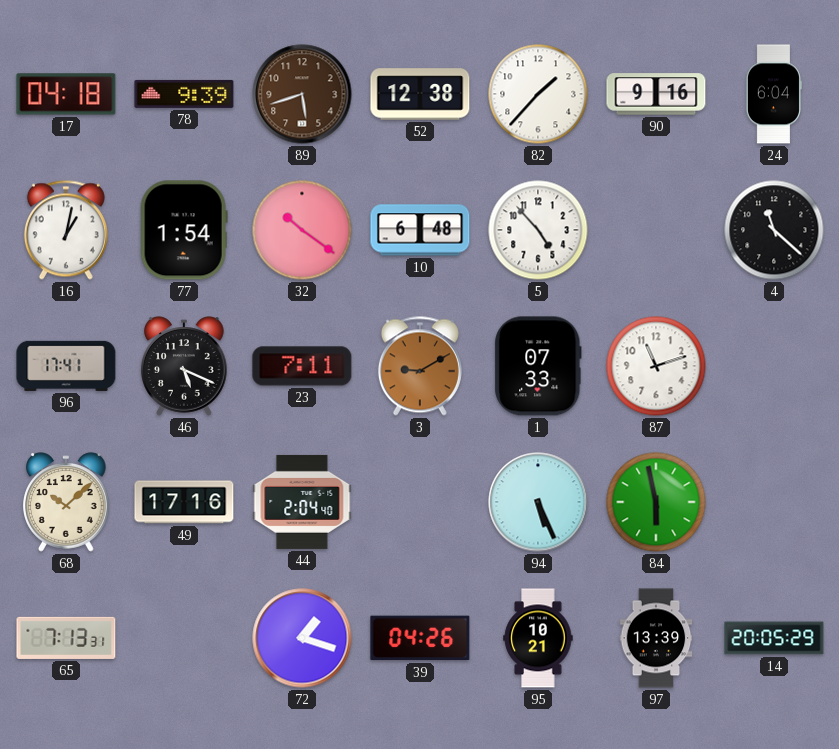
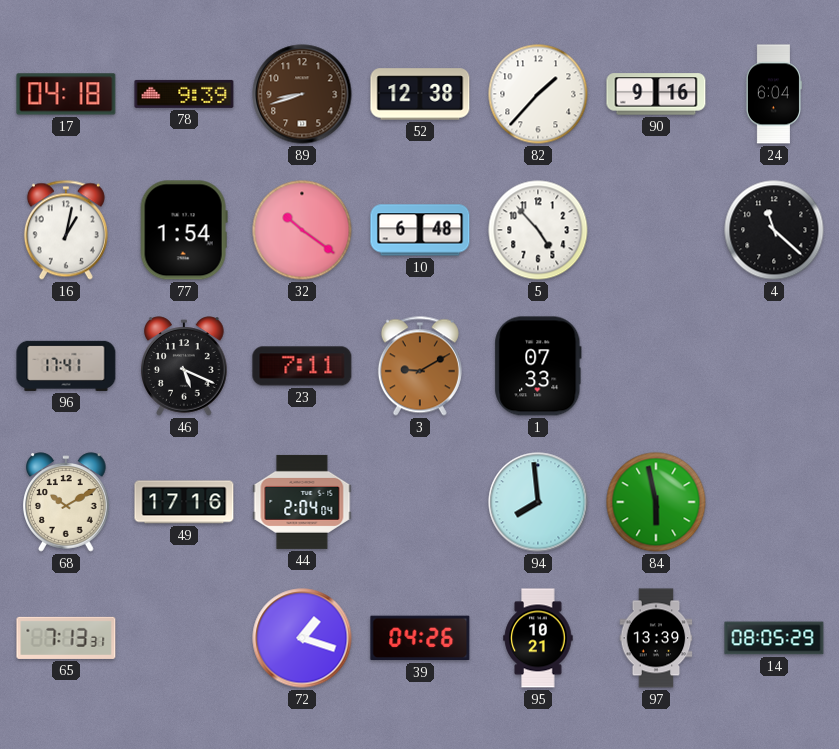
89: 5:42 -> 8:42 (302, 94)
87: 11:12 -> none (656, 366)
68: 10:08 -> 10:10 (66, 502)
44: 2:04:40 -> 2:04:04 (302, 502)
94: 5:26 -> 7:59 (538, 502)
14: 20:05 -> 08:05 (774, 638)
